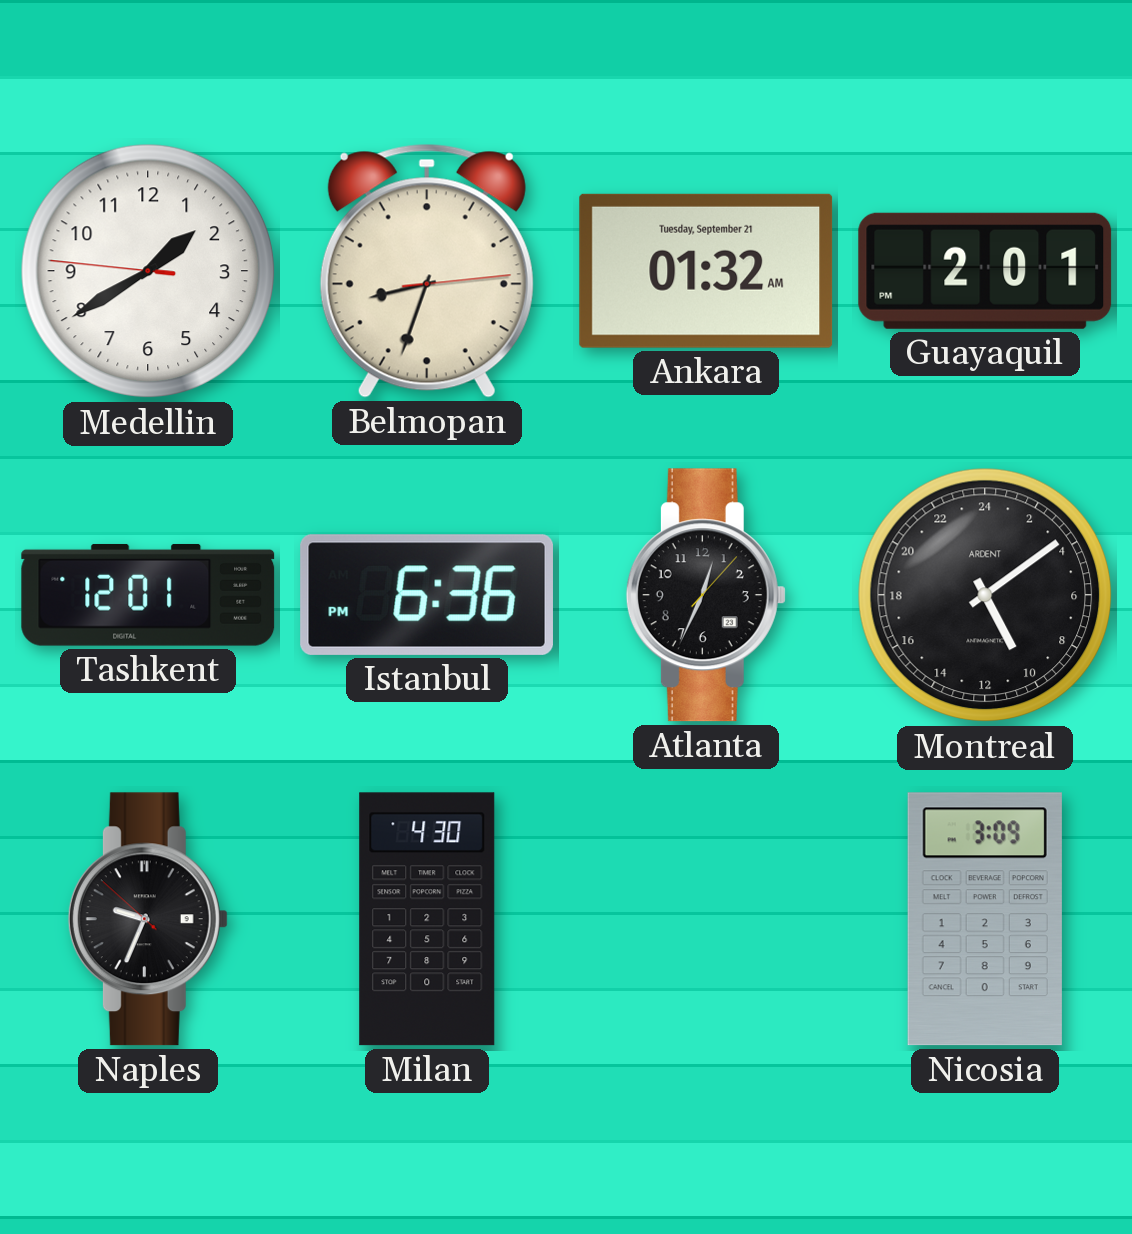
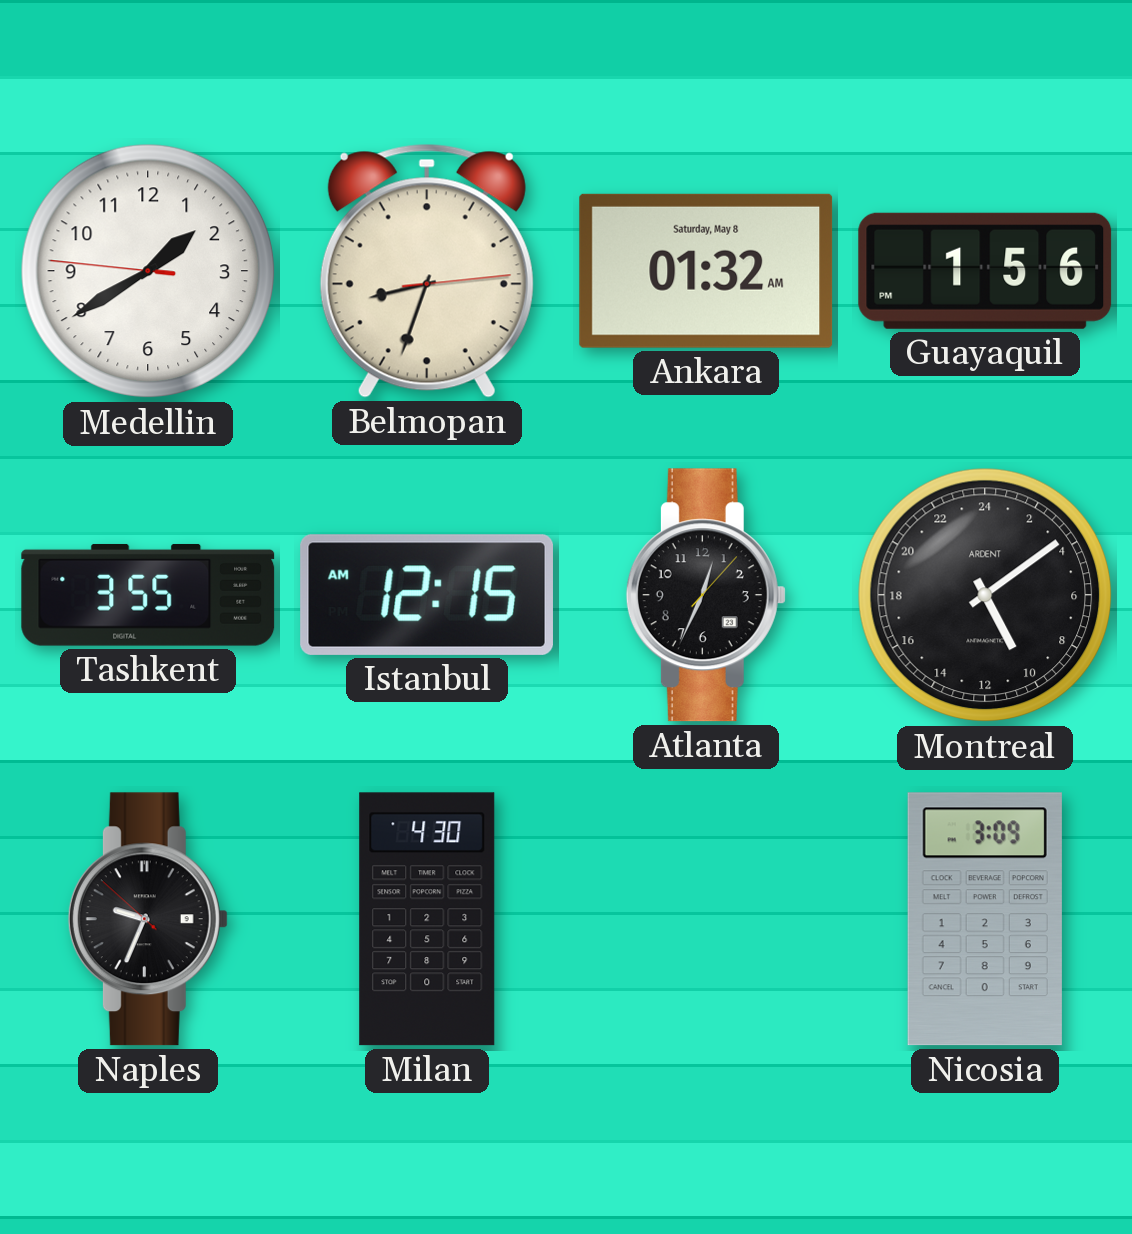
Ankara date: Tuesday, September 21 -> Saturday, May 8 (706, 271)
Guayaquil: 2:01 -> 1:56 (985, 271)
Tashkent: 12:01 -> 3:55 (148, 595)
Istanbul: 6:36 -> 12:15 (427, 595)
